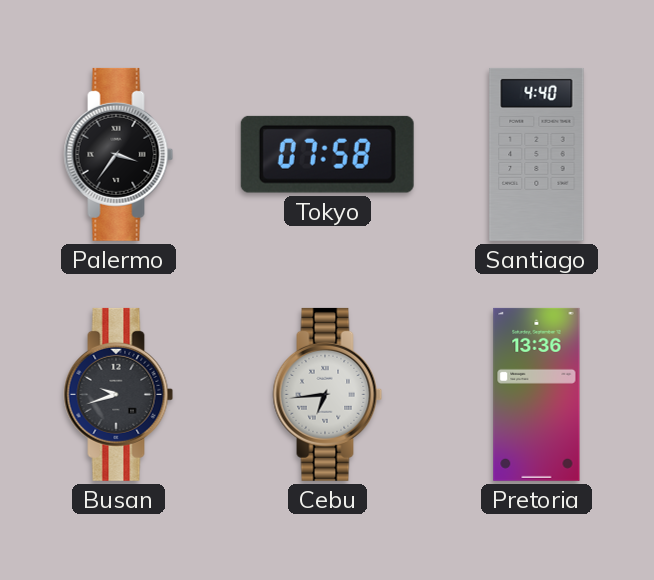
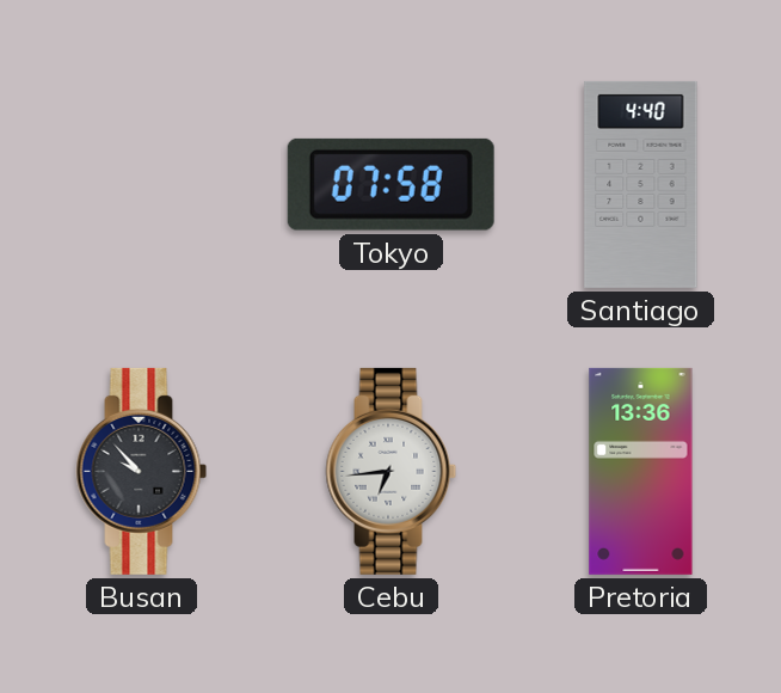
Palermo: 3:36 -> none (119, 154)
Busan: 9:42 -> 9:53 (142, 471)
